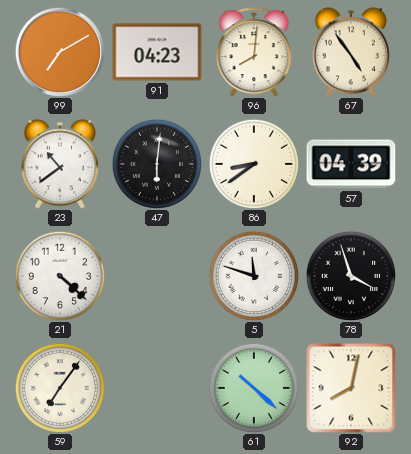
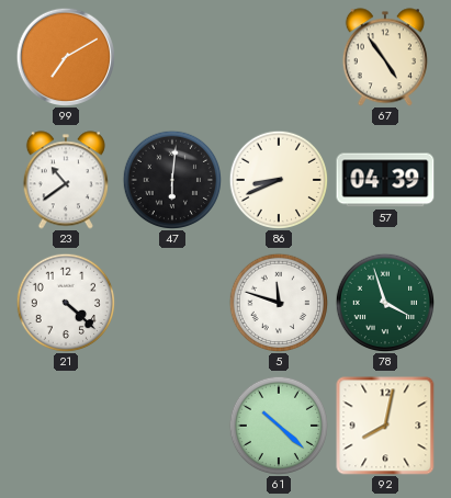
91: 04:23 -> none (157, 52)
96: 8:01 -> none (254, 52)
86: 8:39 -> 8:41 (279, 180)
78 dial: black -> green (385, 303)
59: 7:06 -> none (60, 388)
